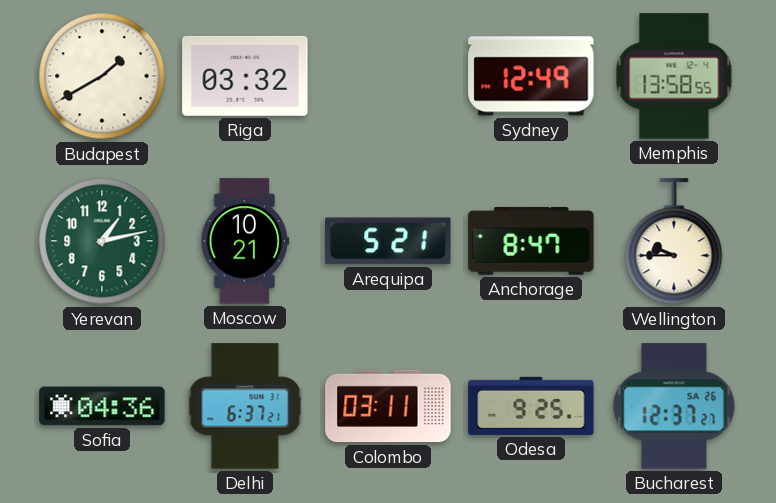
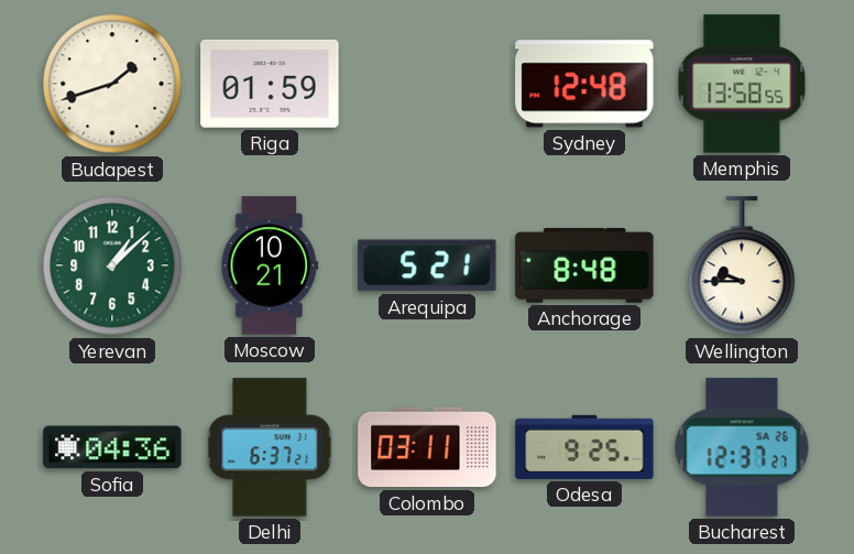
Budapest: 1:40 -> 1:42 (112, 84)
Riga: 03:32 -> 01:59 (270, 84)
Sydney: 12:49 -> 12:48 (584, 84)
Yerevan: 1:13 -> 1:08 (112, 265)
Anchorage: 8:47 -> 8:48 (584, 267)
